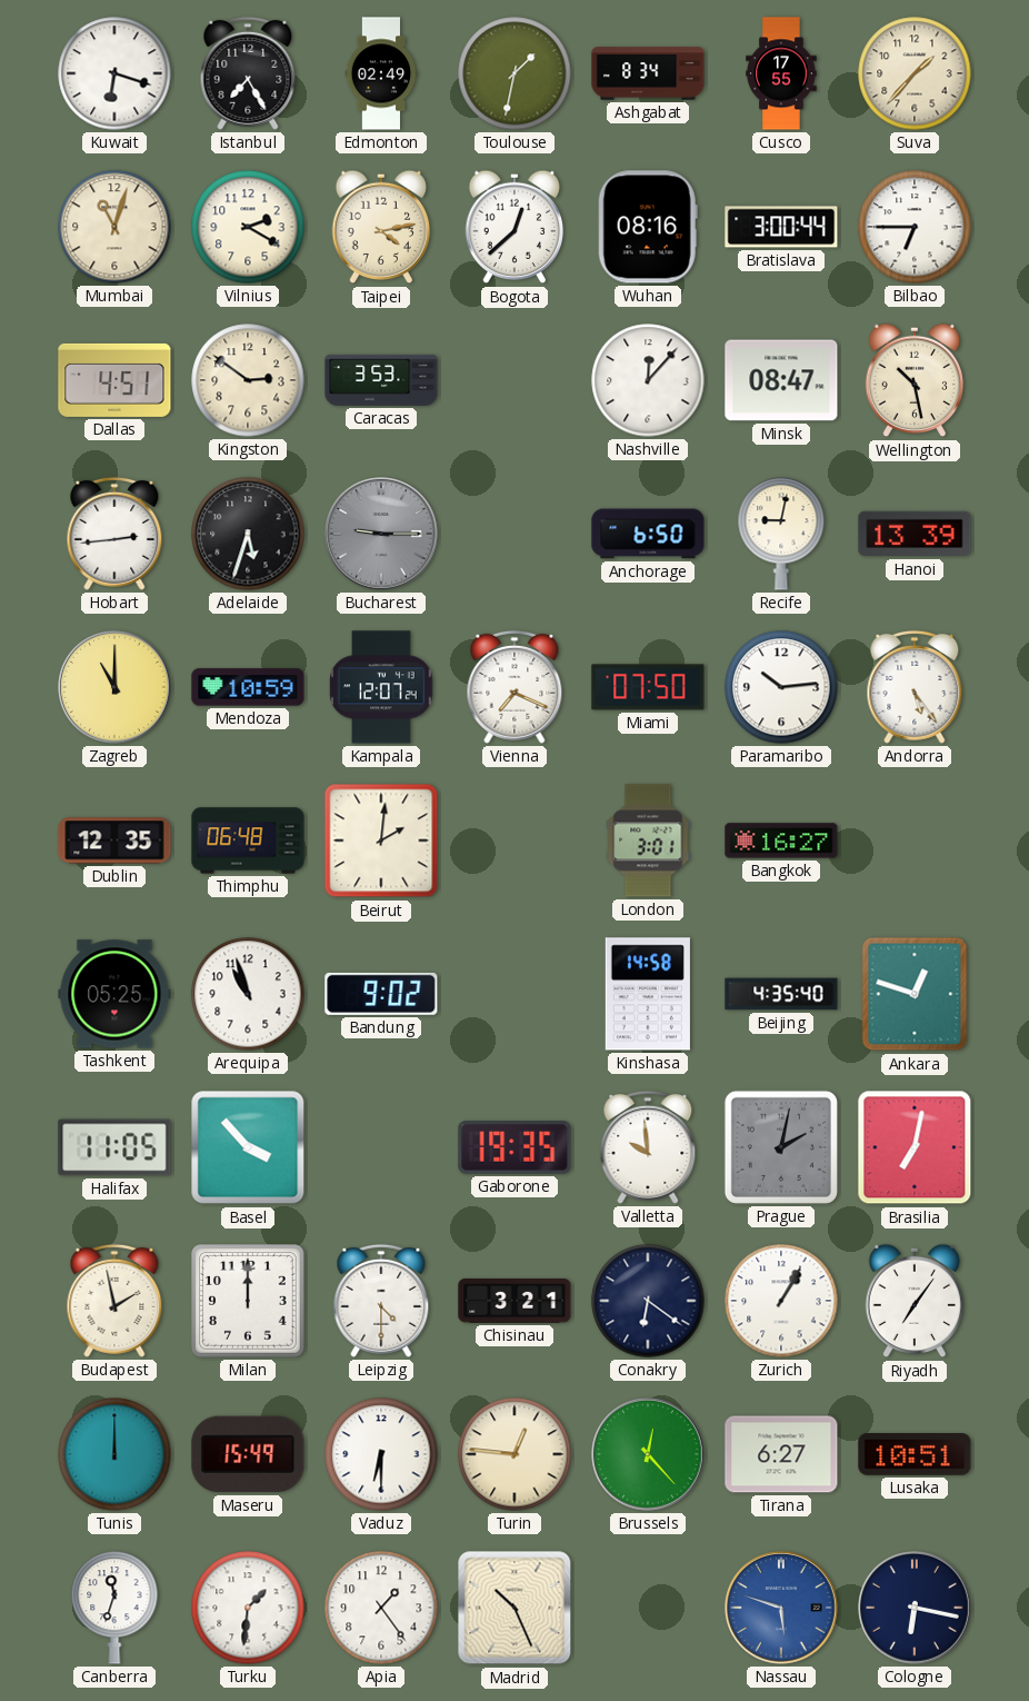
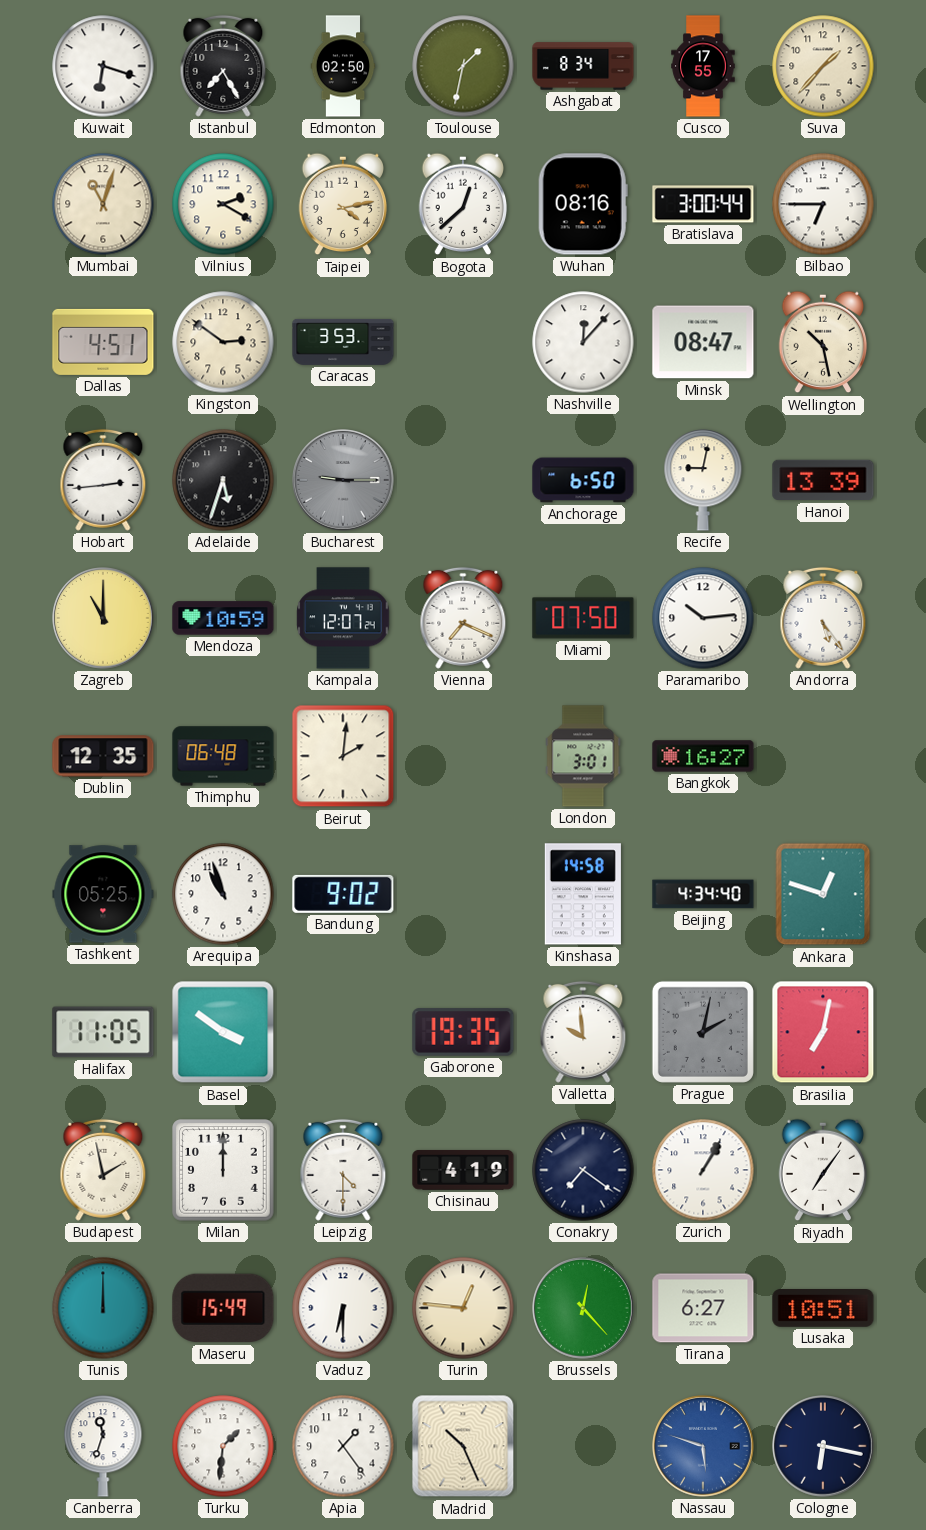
Edmonton: 02:49 -> 02:50 (343, 66)
Beijing: 4:35 -> 4:34 (703, 894)
Basel: 3:53 -> 3:51 (223, 1032)
Chisinau: 3:21 -> 4:19 (463, 1170)
Conakry: 6:21 -> 7:21 (583, 1170)
